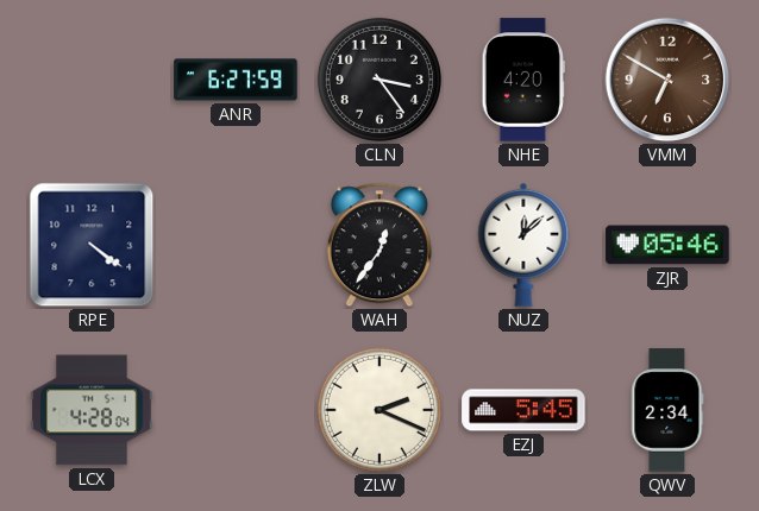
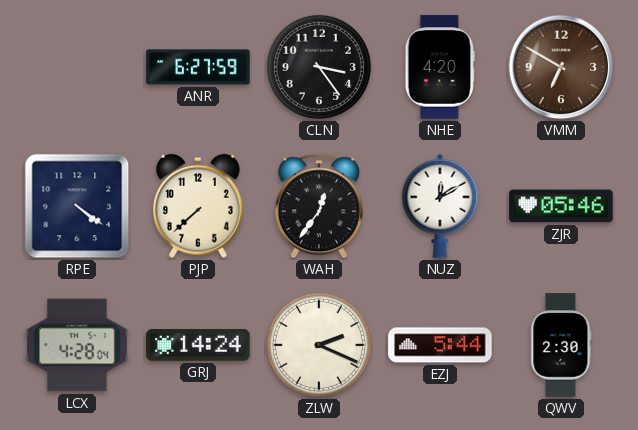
PJP: none -> 7:38 (198, 206)
NUZ: 12:08 -> 12:10 (440, 206)
GRJ: none -> 14:24 (198, 345)
EZJ: 5:45 -> 5:44 (440, 345)
QWV: 2:34 -> 2:30 (561, 345)
